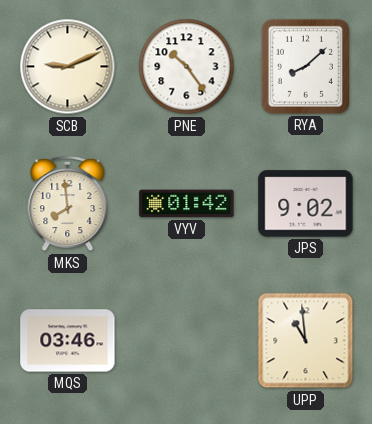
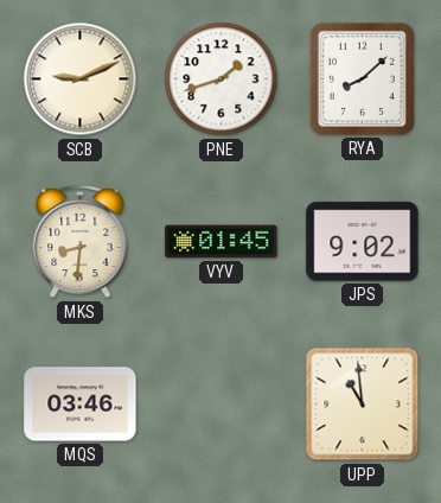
PNE: 10:24 -> 1:42 (222, 79)
MKS: 7:59 -> 8:31 (81, 242)
VYV: 01:42 -> 01:45 (222, 242)
